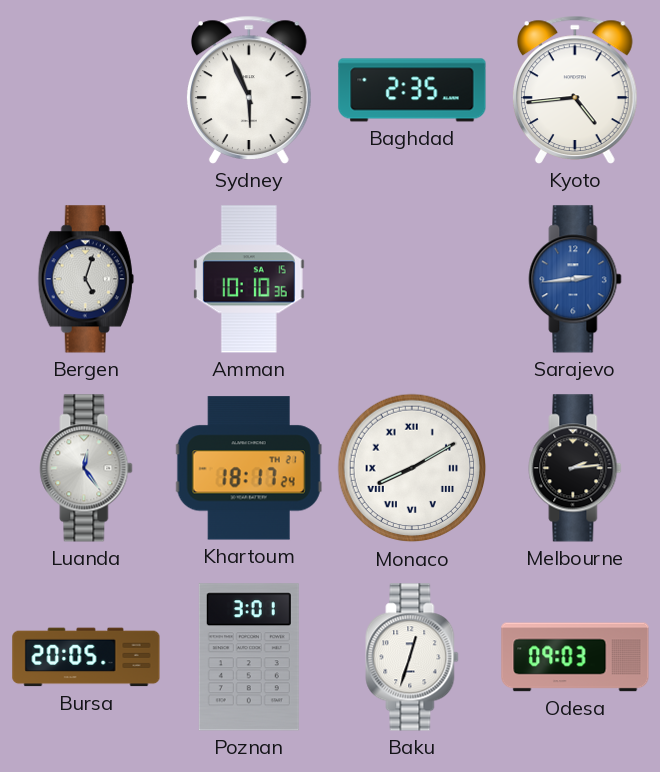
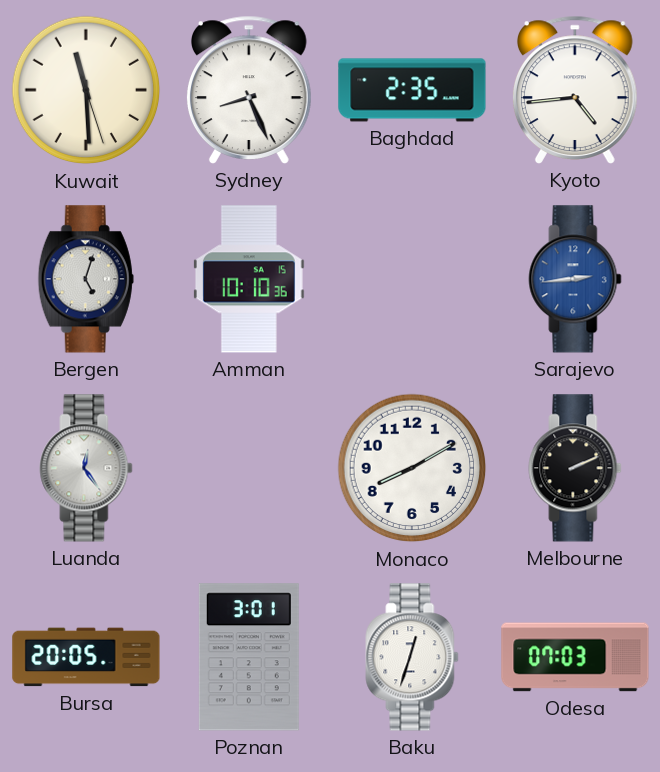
Kuwait: none -> 11:29 (86, 90)
Sydney: 5:56 -> 8:26 (249, 90)
Khartoum: 18:17 -> none (249, 468)
Monaco numerals: Roman -> Arabic (412, 468)
Melbourne: 2:14 -> 2:11 (575, 468)
Odesa: 09:03 -> 07:03 (575, 657)
